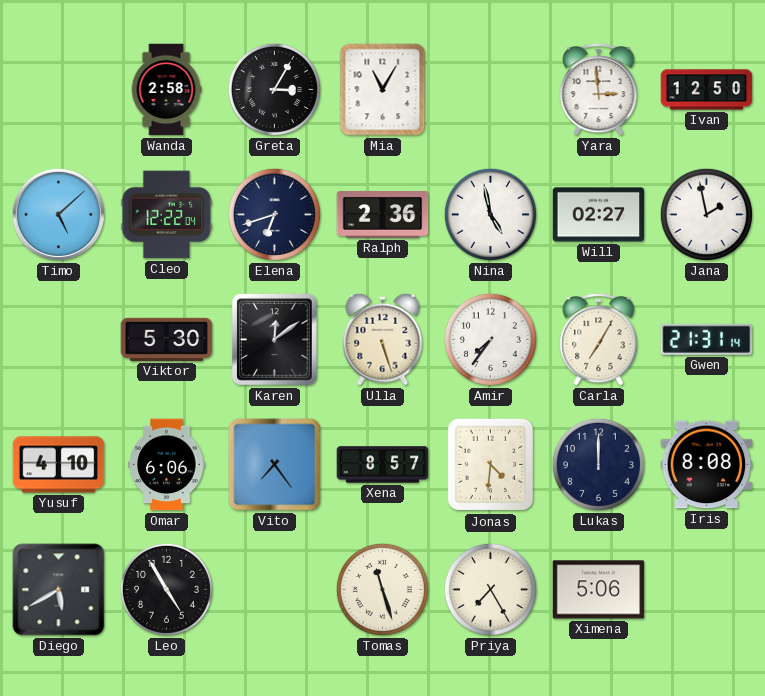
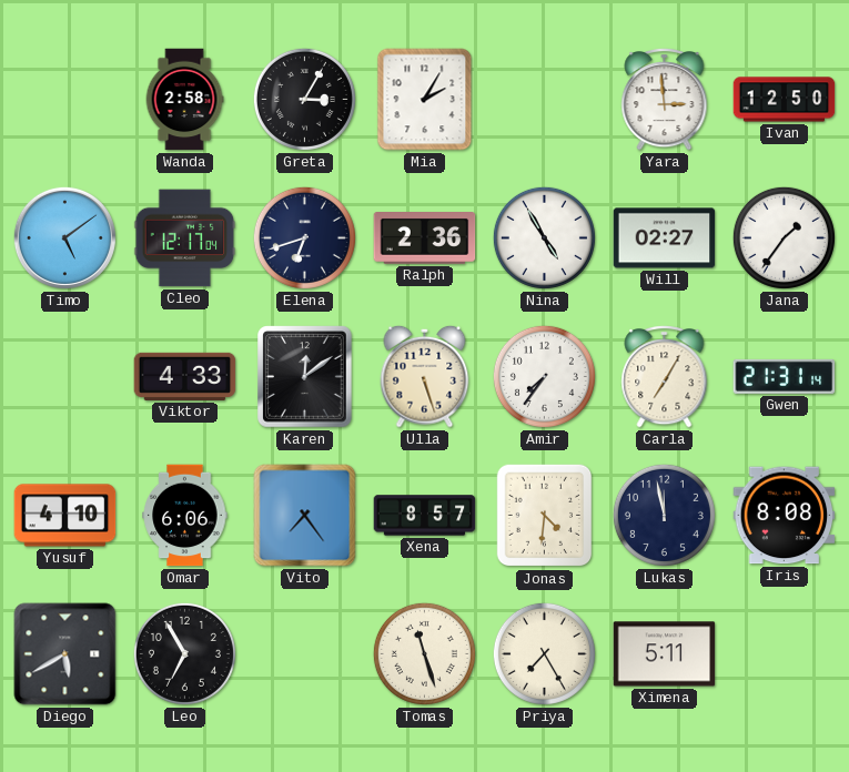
Mia: 11:05 -> 2:05 (425, 100)
Timo: 5:08 -> 5:09 (64, 237)
Cleo: 12:22 -> 12:17 (185, 238)
Nina: 4:58 -> 4:55 (544, 237)
Jana: 1:58 -> 1:36 (784, 237)
Viktor: 5:30 -> 4:33 (185, 376)
Lukas: 12:00 -> 11:58 (664, 515)
Leo: 4:55 -> 6:55 (184, 653)
Ximena: 5:06 -> 5:11 (665, 654)
